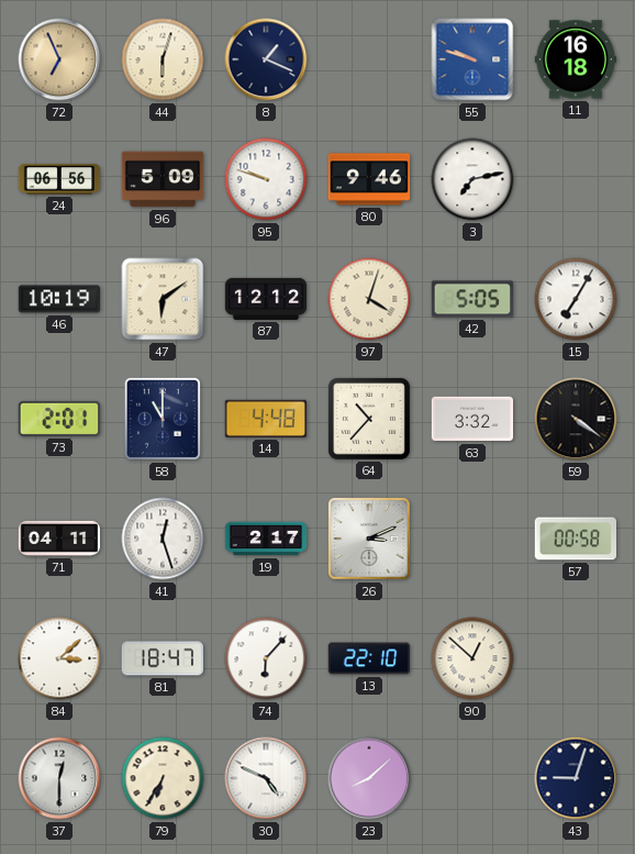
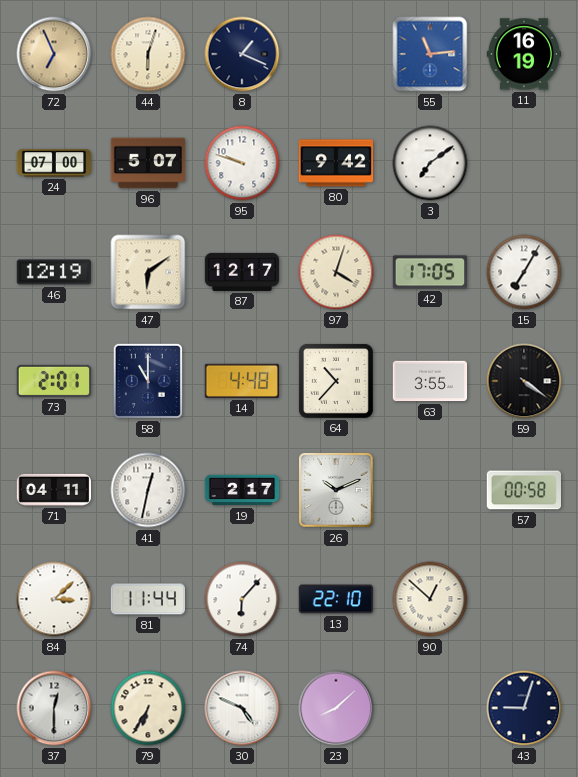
55: 9:48 -> 11:14 (430, 54)
11: 16:18 -> 16:19 (524, 54)
24: 06:56 -> 07:00 (54, 163)
96: 5:09 -> 5:07 (148, 163)
80: 9:46 -> 9:42 (336, 163)
3: 7:13 -> 7:09 (430, 163)
46: 10:19 -> 12:19 (54, 272)
87: 12:12 -> 12:17 (242, 272)
42: 5:05 -> 17:05 (430, 272)
63: 3:32 -> 3:55 (430, 381)
41: 12:27 -> 12:32 (148, 490)
26: 3:11 -> 10:11 (336, 490)
81: 18:47 -> 11:44 (148, 599)
